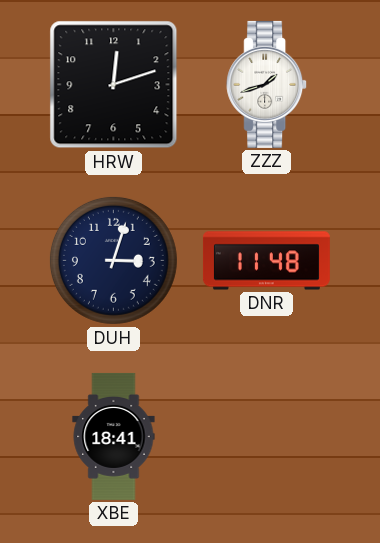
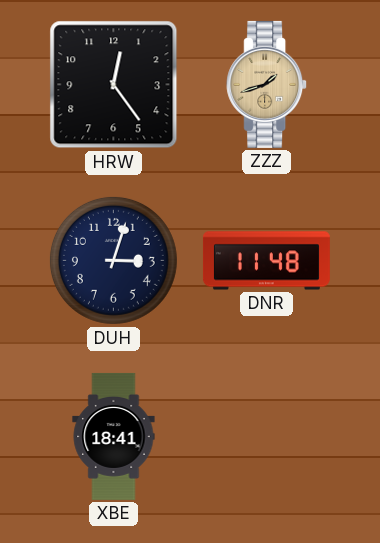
HRW: 12:12 -> 12:24 (114, 85)
ZZZ dial: white -> champagne (267, 84)
